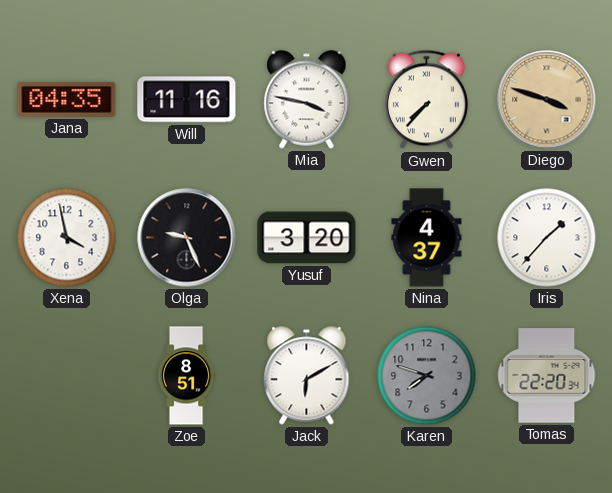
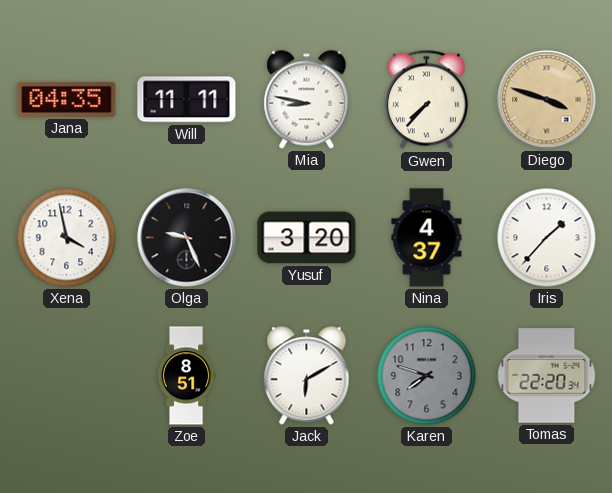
Will: 11:16 -> 11:11 (187, 100)
Mia: 3:47 -> 8:47 (307, 100)
